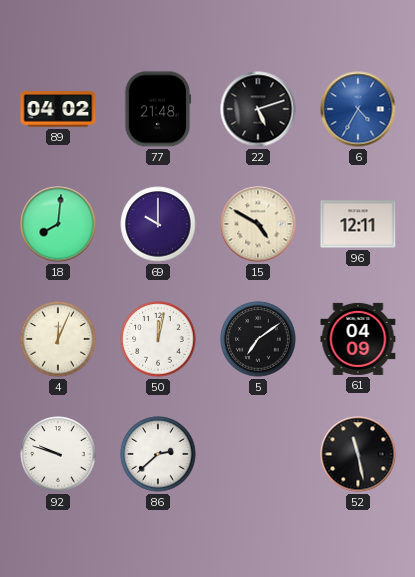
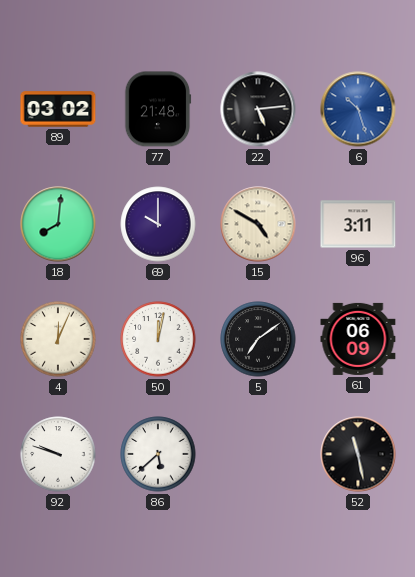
89: 04:02 -> 03:02 (58, 109)
22: 5:12 -> 5:14 (258, 109)
6: 4:35 -> 10:27 (358, 109)
96: 12:11 -> 3:11 (358, 224)
61: 04:09 -> 06:09 (358, 339)
86: 2:38 -> 5:38 (158, 454)
